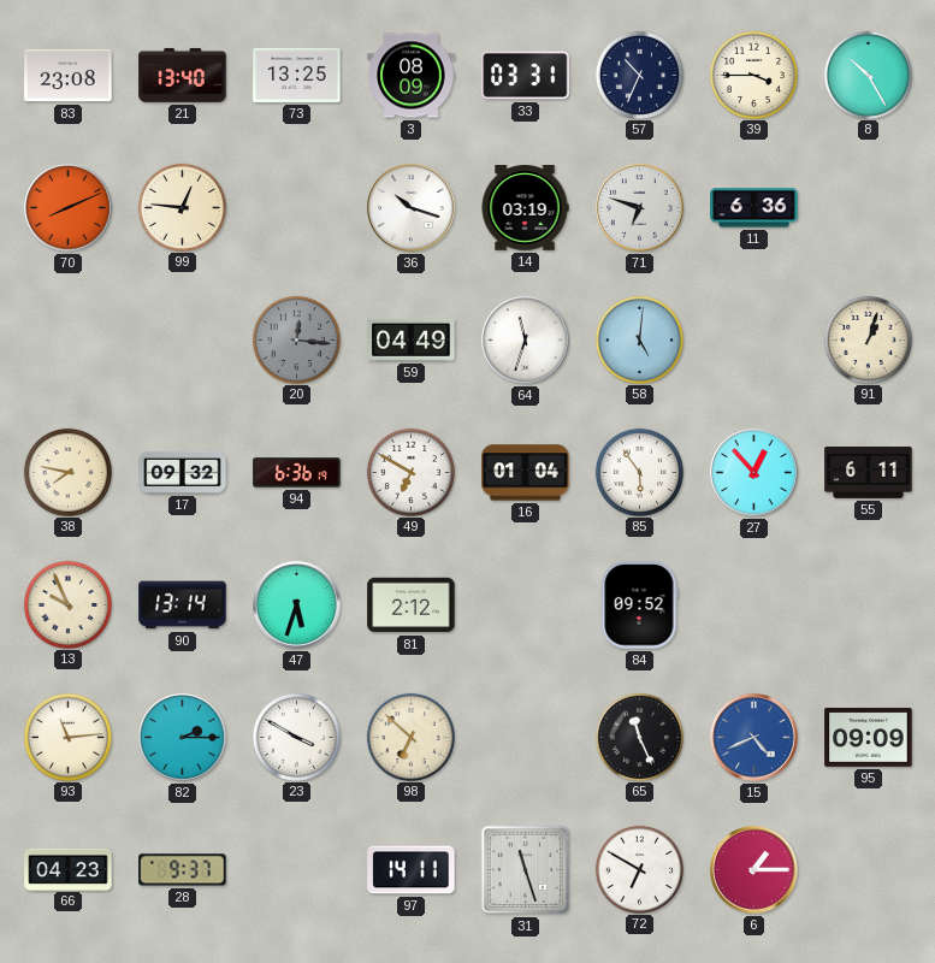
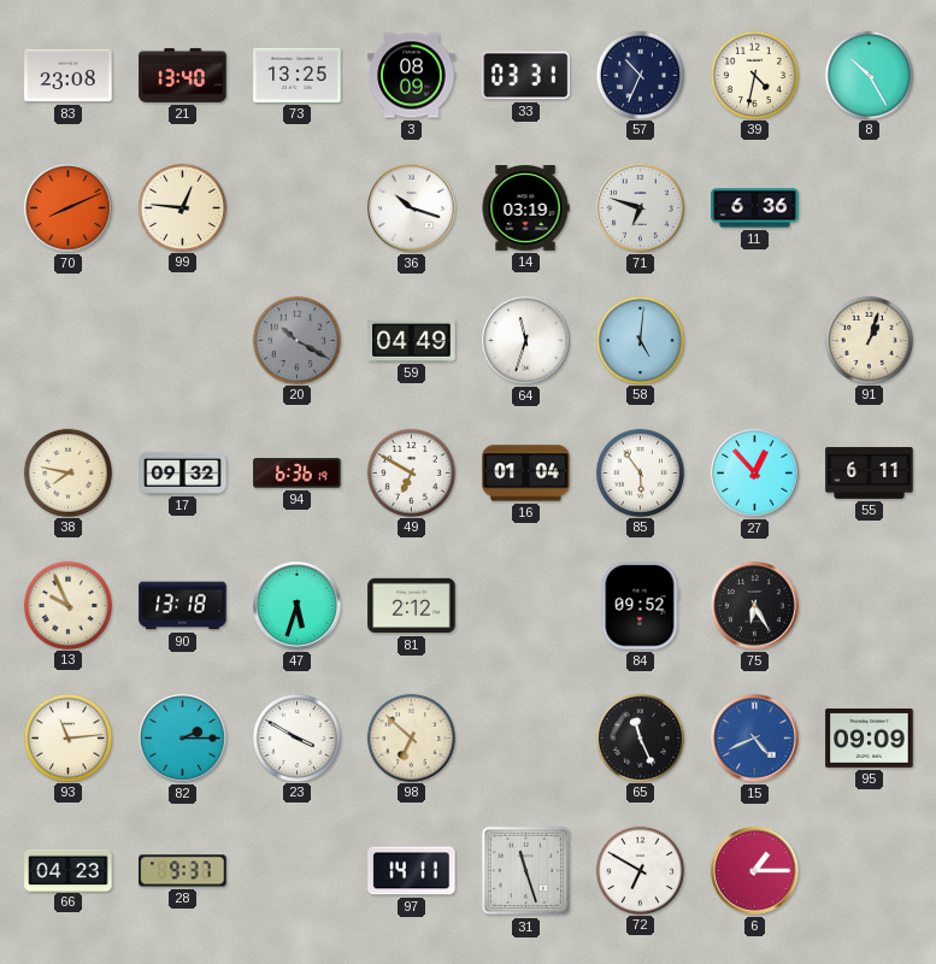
39: 3:45 -> 4:32 (754, 75)
20: 12:16 -> 10:20 (296, 340)
90: 13:14 -> 13:18 (183, 606)
75: none -> 6:25 (755, 606)
